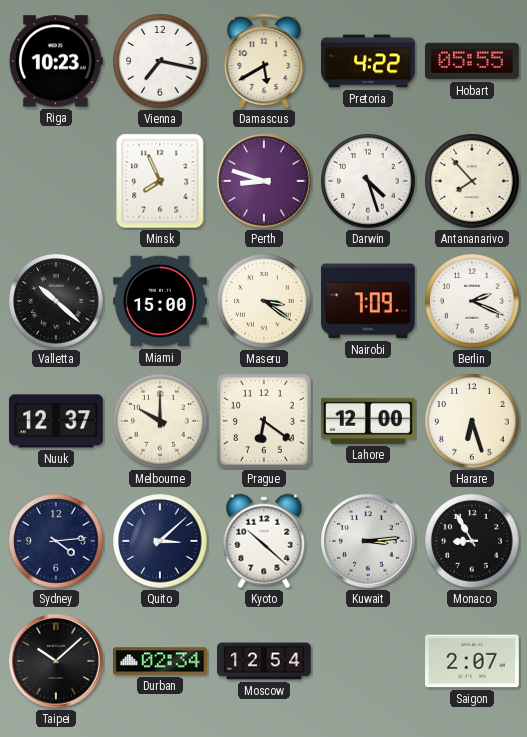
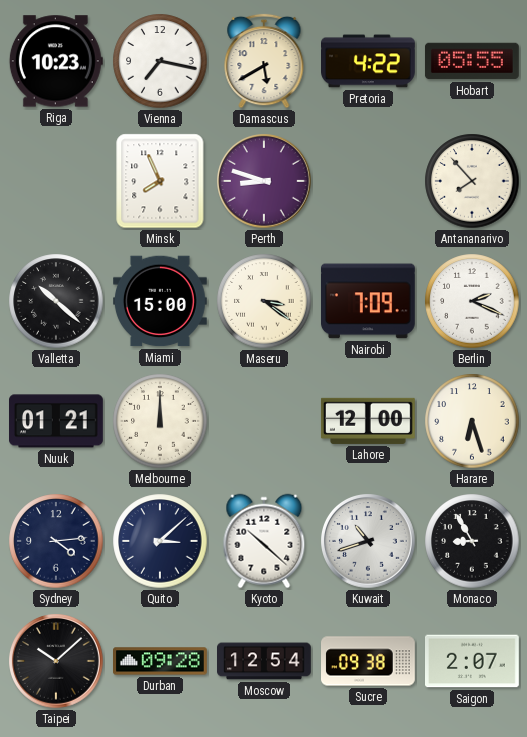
Darwin: 4:27 -> none (368, 181)
Nuuk: 12:37 -> 01:21 (57, 421)
Melbourne: 10:00 -> 12:00 (160, 421)
Prague: 6:21 -> none (264, 421)
Kuwait: 3:14 -> 10:42 (369, 542)
Durban: 02:34 -> 09:28 (161, 661)
Sucre: none -> 09:38 (369, 661)
